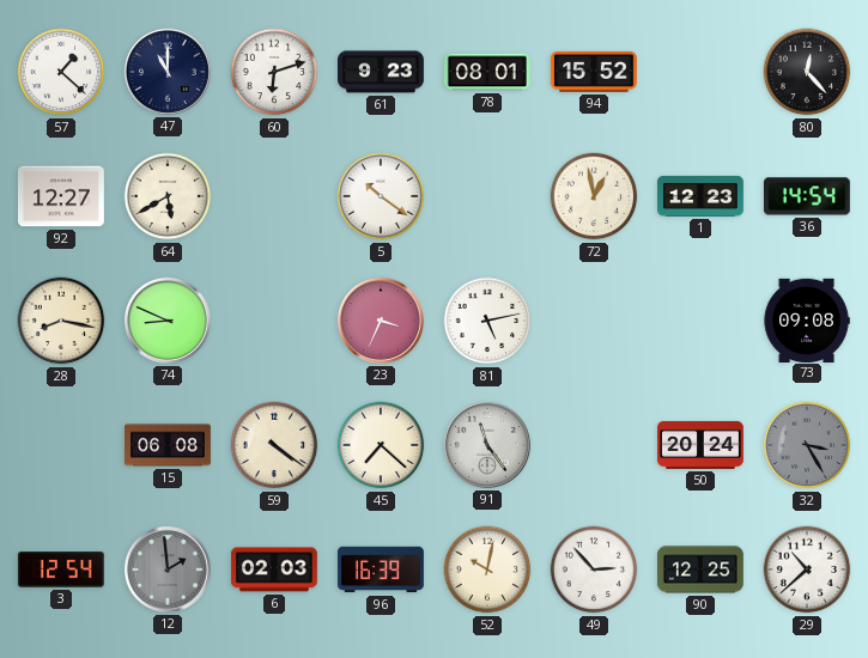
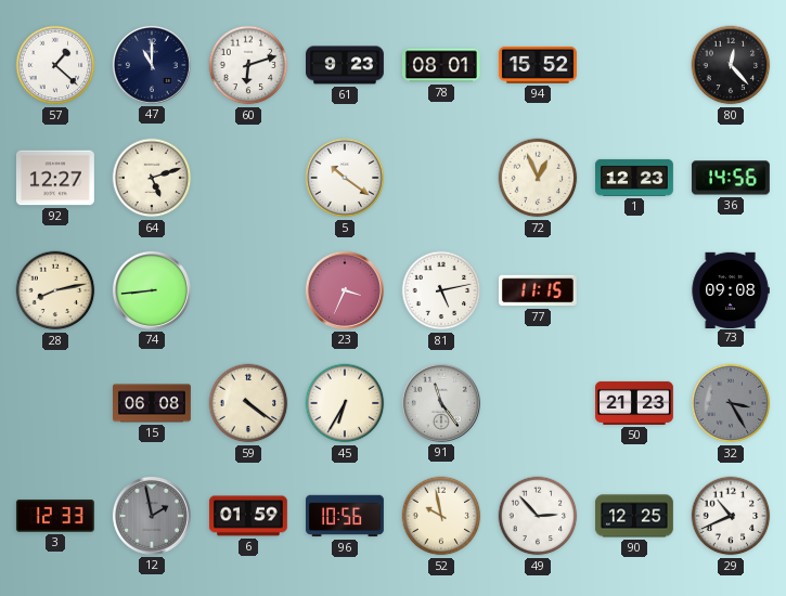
64: 5:40 -> 5:12 (152, 178)
72: 12:58 -> 12:56 (538, 178)
36: 14:54 -> 14:56 (731, 178)
28: 8:17 -> 8:13 (55, 290)
74: 8:49 -> 8:44 (152, 290)
77: none -> 11:15 (538, 290)
45: 7:22 -> 6:35 (345, 403)
50: 20:24 -> 21:23 (635, 403)
3: 12:54 -> 12:33 (55, 517)
12: 1:59 -> 1:58 (152, 516)
6: 02:03 -> 01:59 (248, 516)
96: 16:39 -> 10:56 (345, 516)
52: 10:02 -> 9:58 (441, 516)
29: 10:38 -> 10:41 (731, 516)
